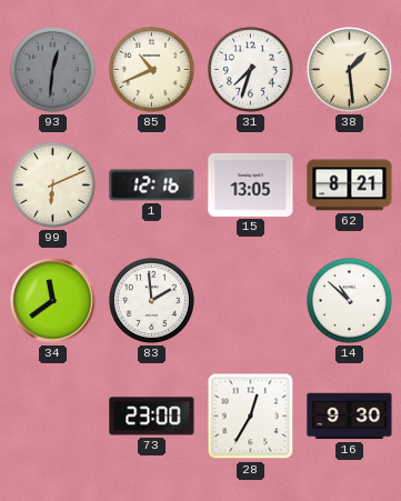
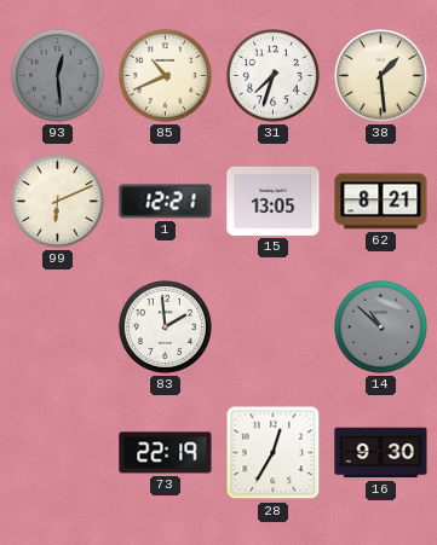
93: 12:31 -> 12:29 (57, 75)
1: 12:16 -> 12:21 (166, 202)
34: 11:39 -> none (53, 301)
14 dial: white -> grey (380, 326)
73: 23:00 -> 22:19 (166, 453)
